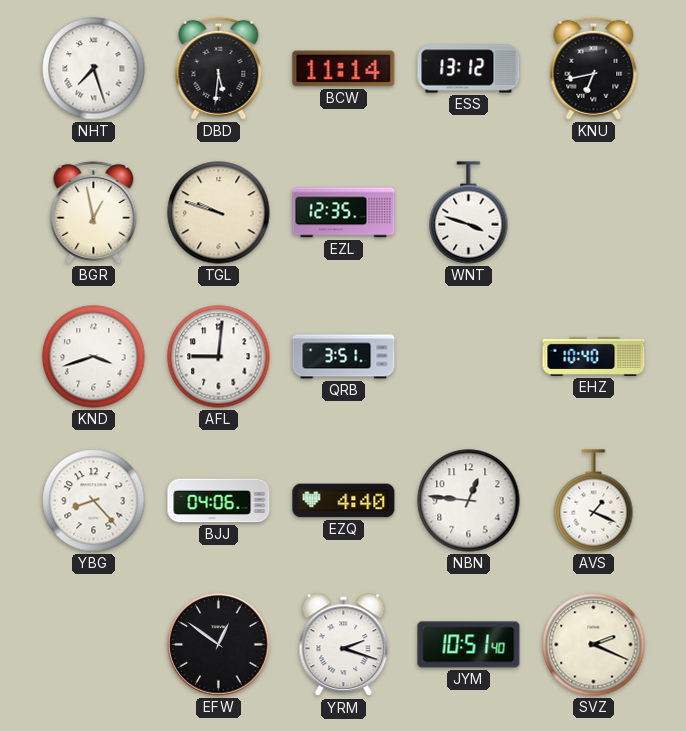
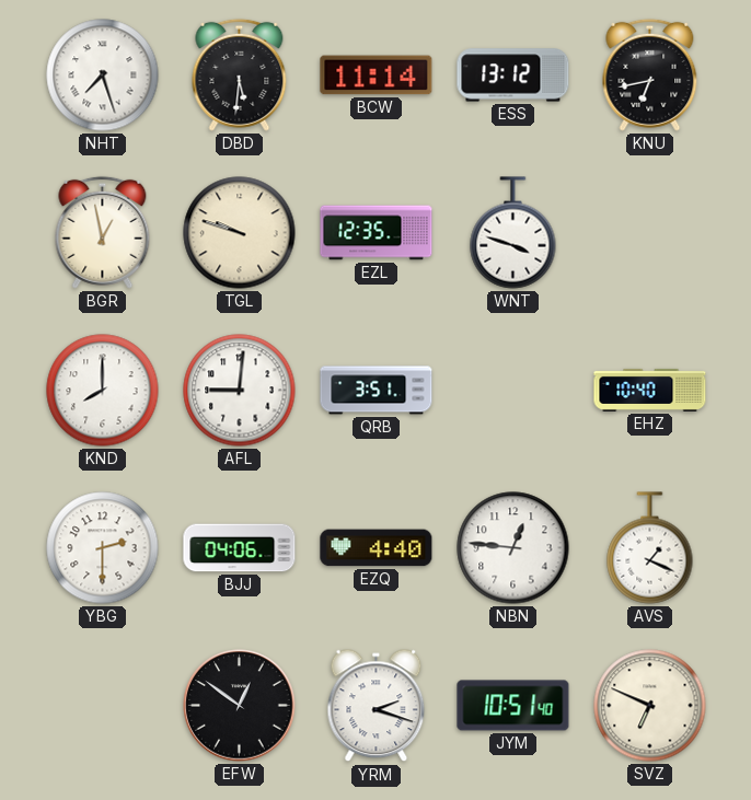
KND: 3:42 -> 8:00 (103, 391)
YBG: 8:23 -> 2:30 (103, 548)
SVZ: 2:19 -> 6:49 (650, 706)
